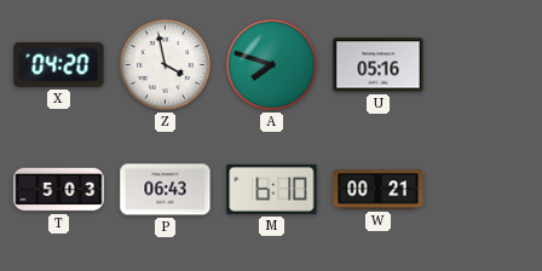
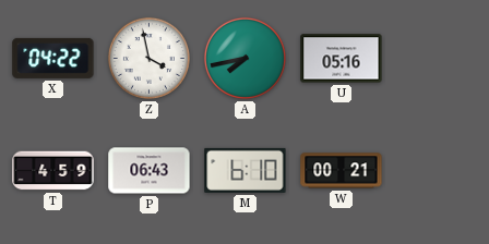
X: 04:20 -> 04:22 (53, 58)
A: 7:48 -> 7:43 (244, 58)
T: 5:03 -> 4:59 (53, 171)
